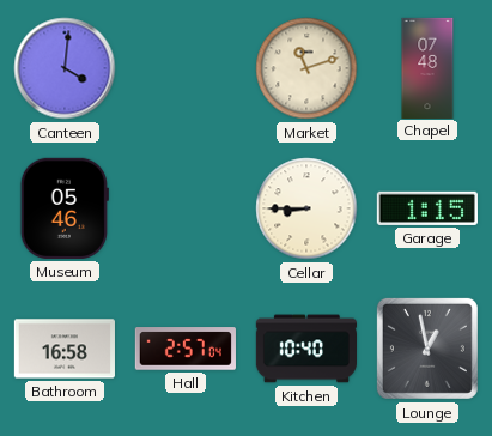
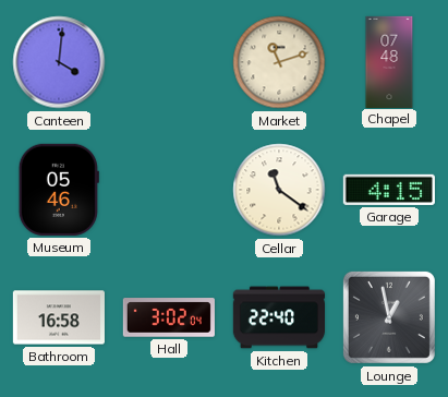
Cellar: 8:45 -> 11:21 (279, 190)
Garage: 1:15 -> 4:15 (389, 190)
Hall: 2:57 -> 3:02 (169, 317)
Kitchen: 10:40 -> 22:40 (278, 317)
